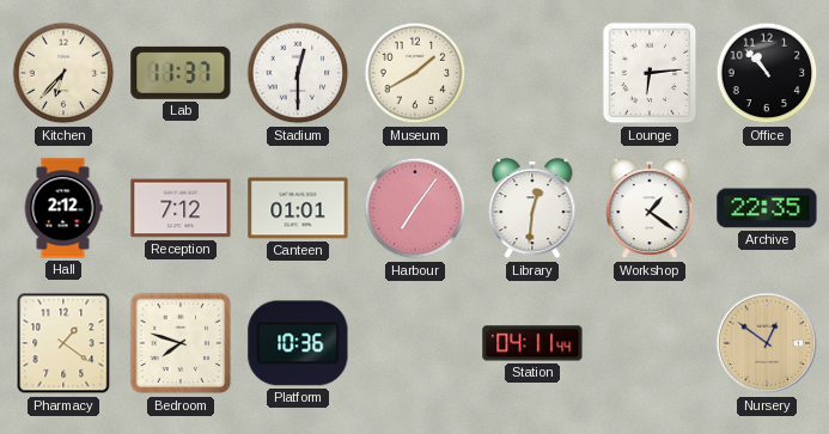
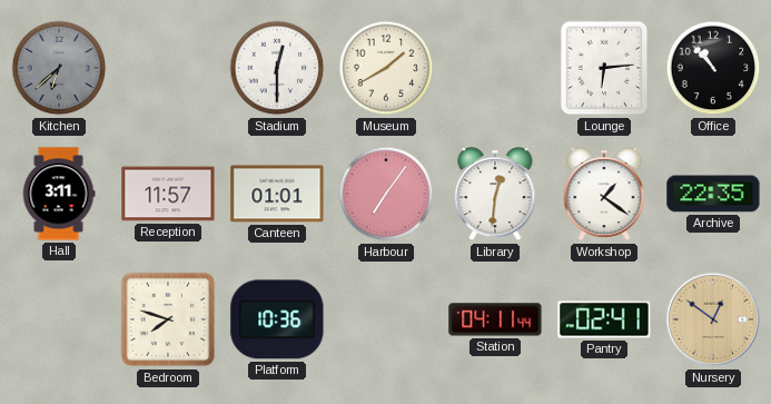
Kitchen: 6:37 -> 6:38 (59, 68)
Kitchen dial: cream -> grey (59, 68)
Lab: 11:37 -> none (181, 73)
Hall: 2:12 -> 3:11 (59, 194)
Reception: 7:12 -> 11:57 (168, 194)
Pharmacy: 1:21 -> none (63, 343)
Pantry: none -> 02:41 (604, 319)
